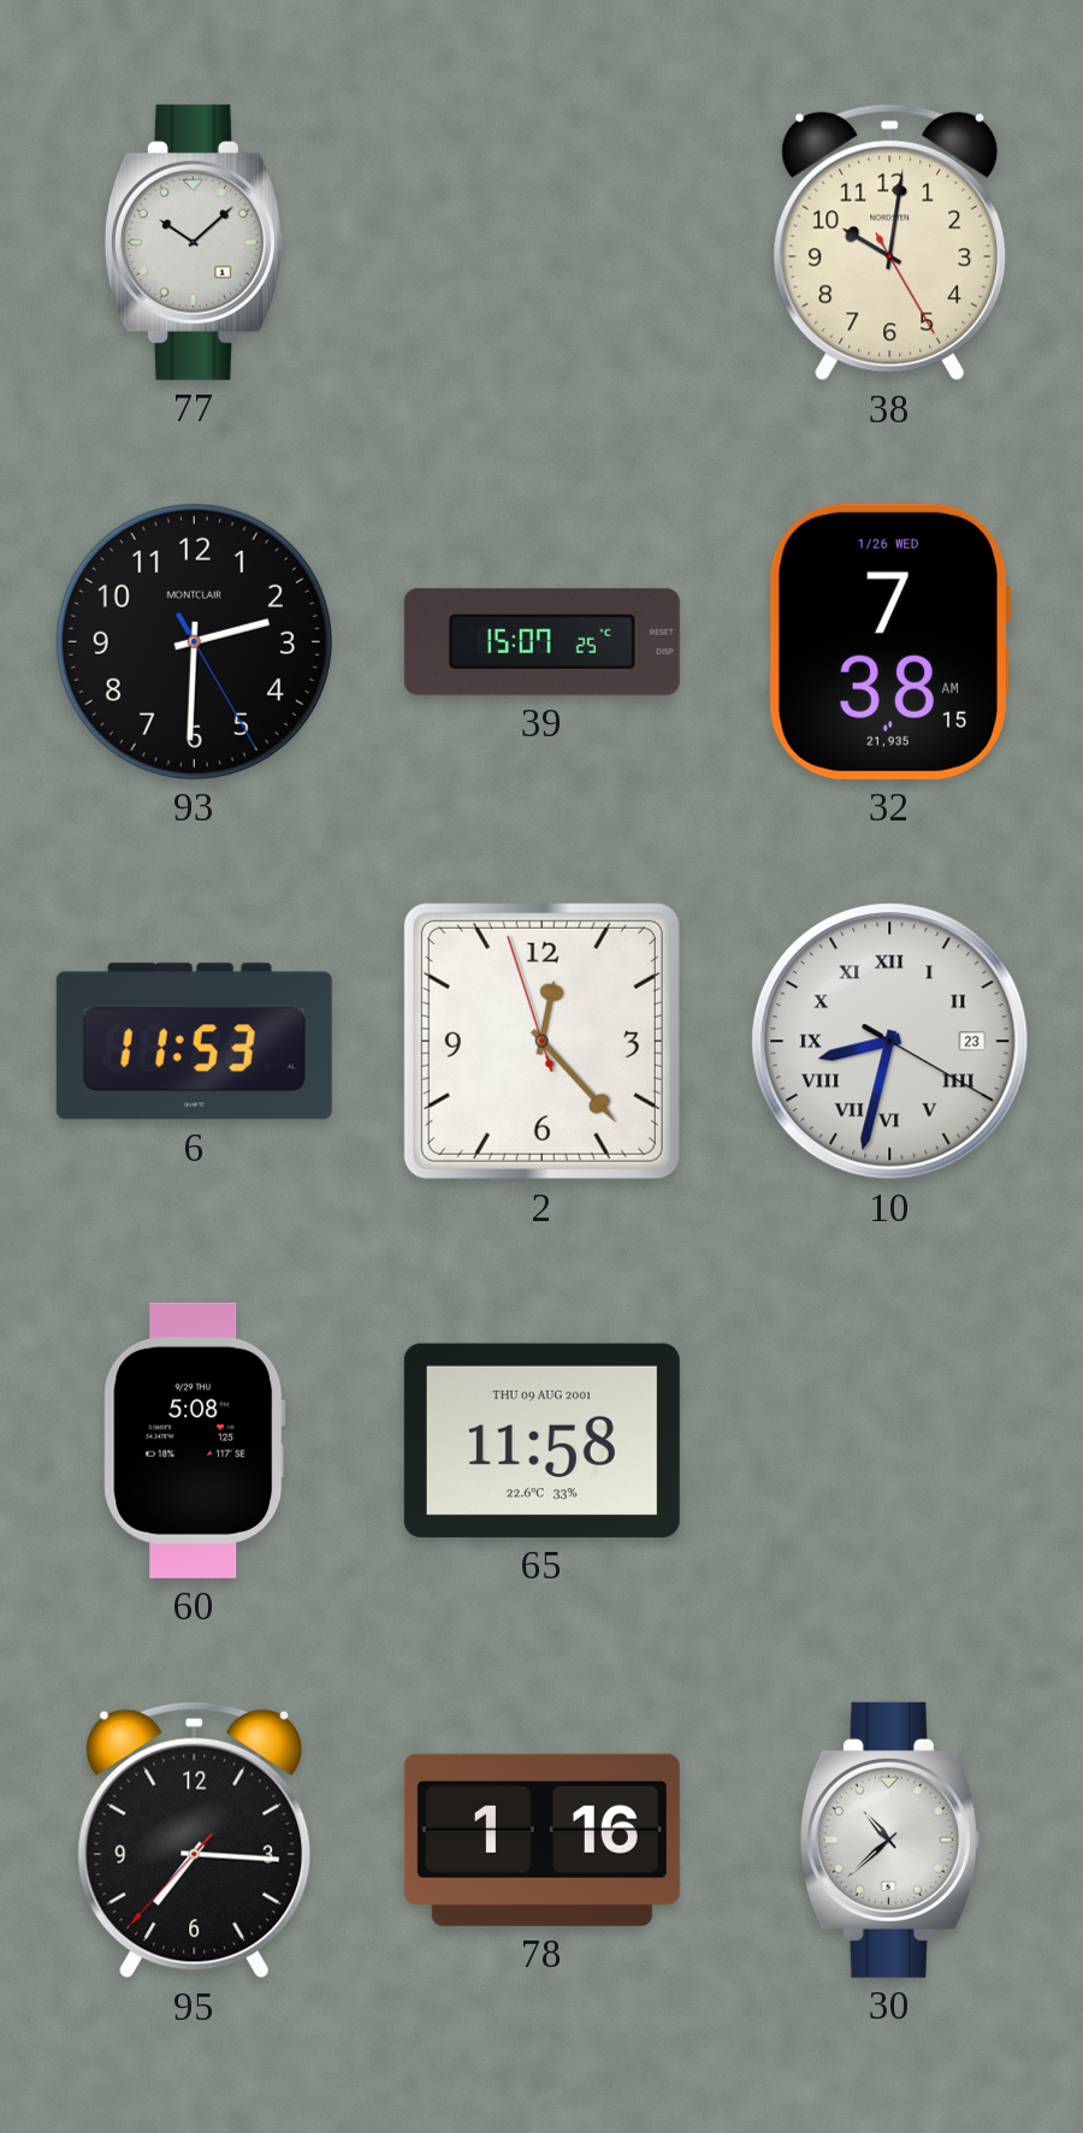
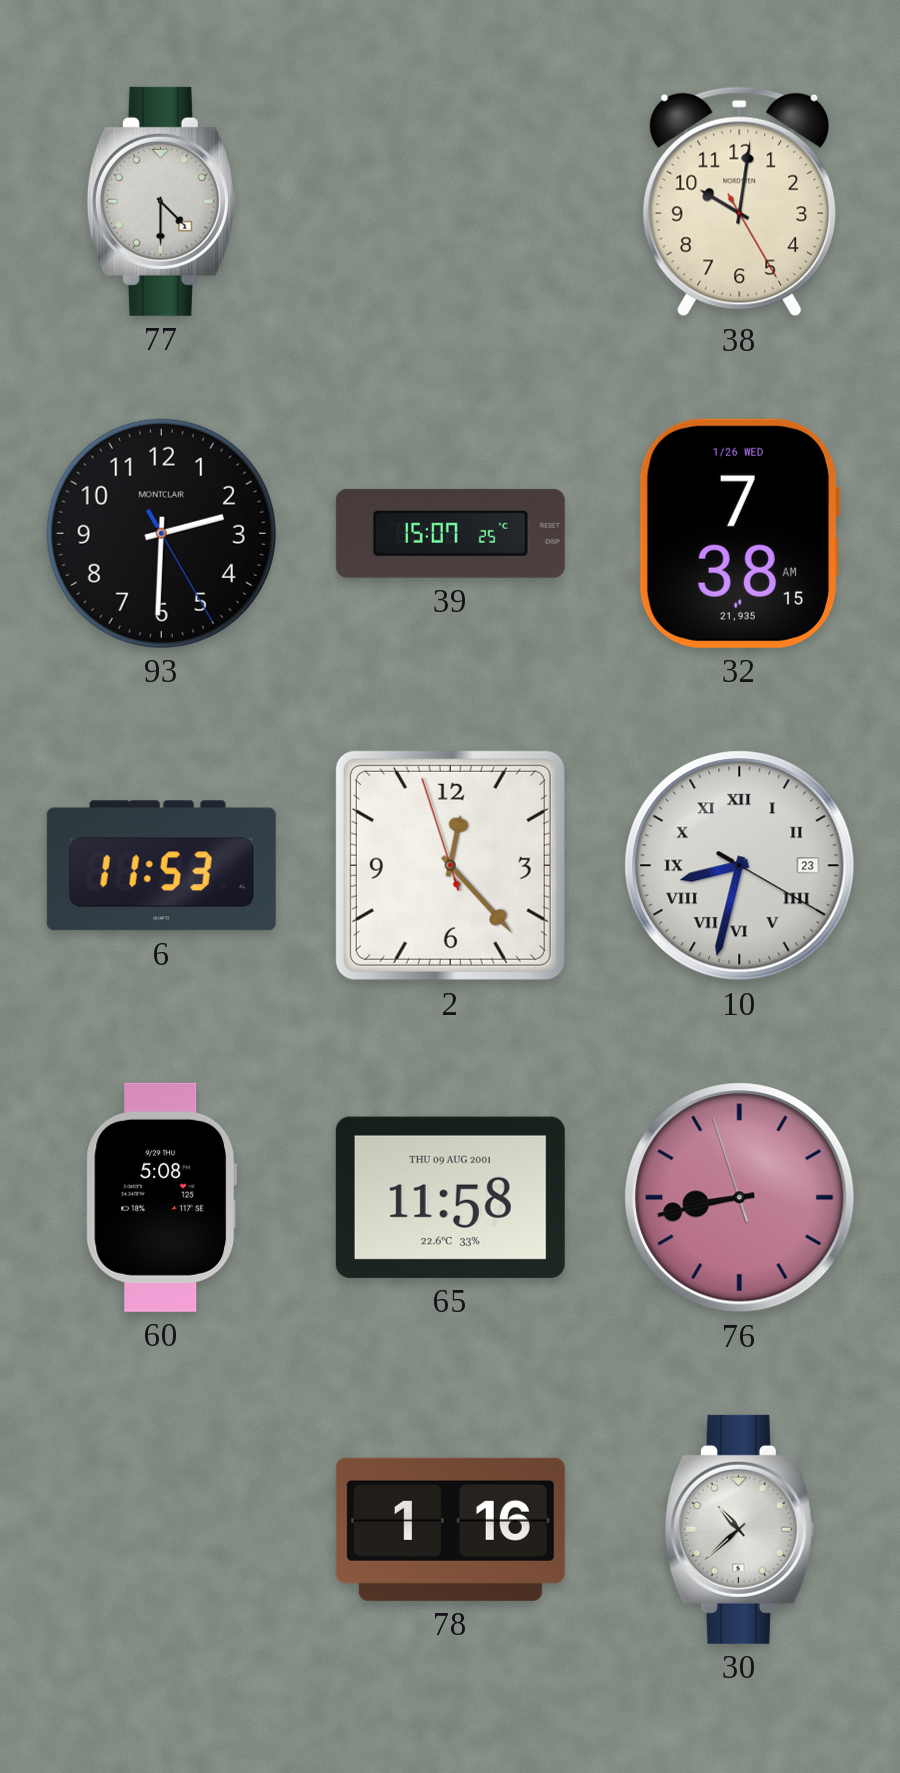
77: 10:08 -> 4:30 (161, 201)
76: none -> 8:42 (740, 1198)
95: 7:15 -> none (195, 1841)
